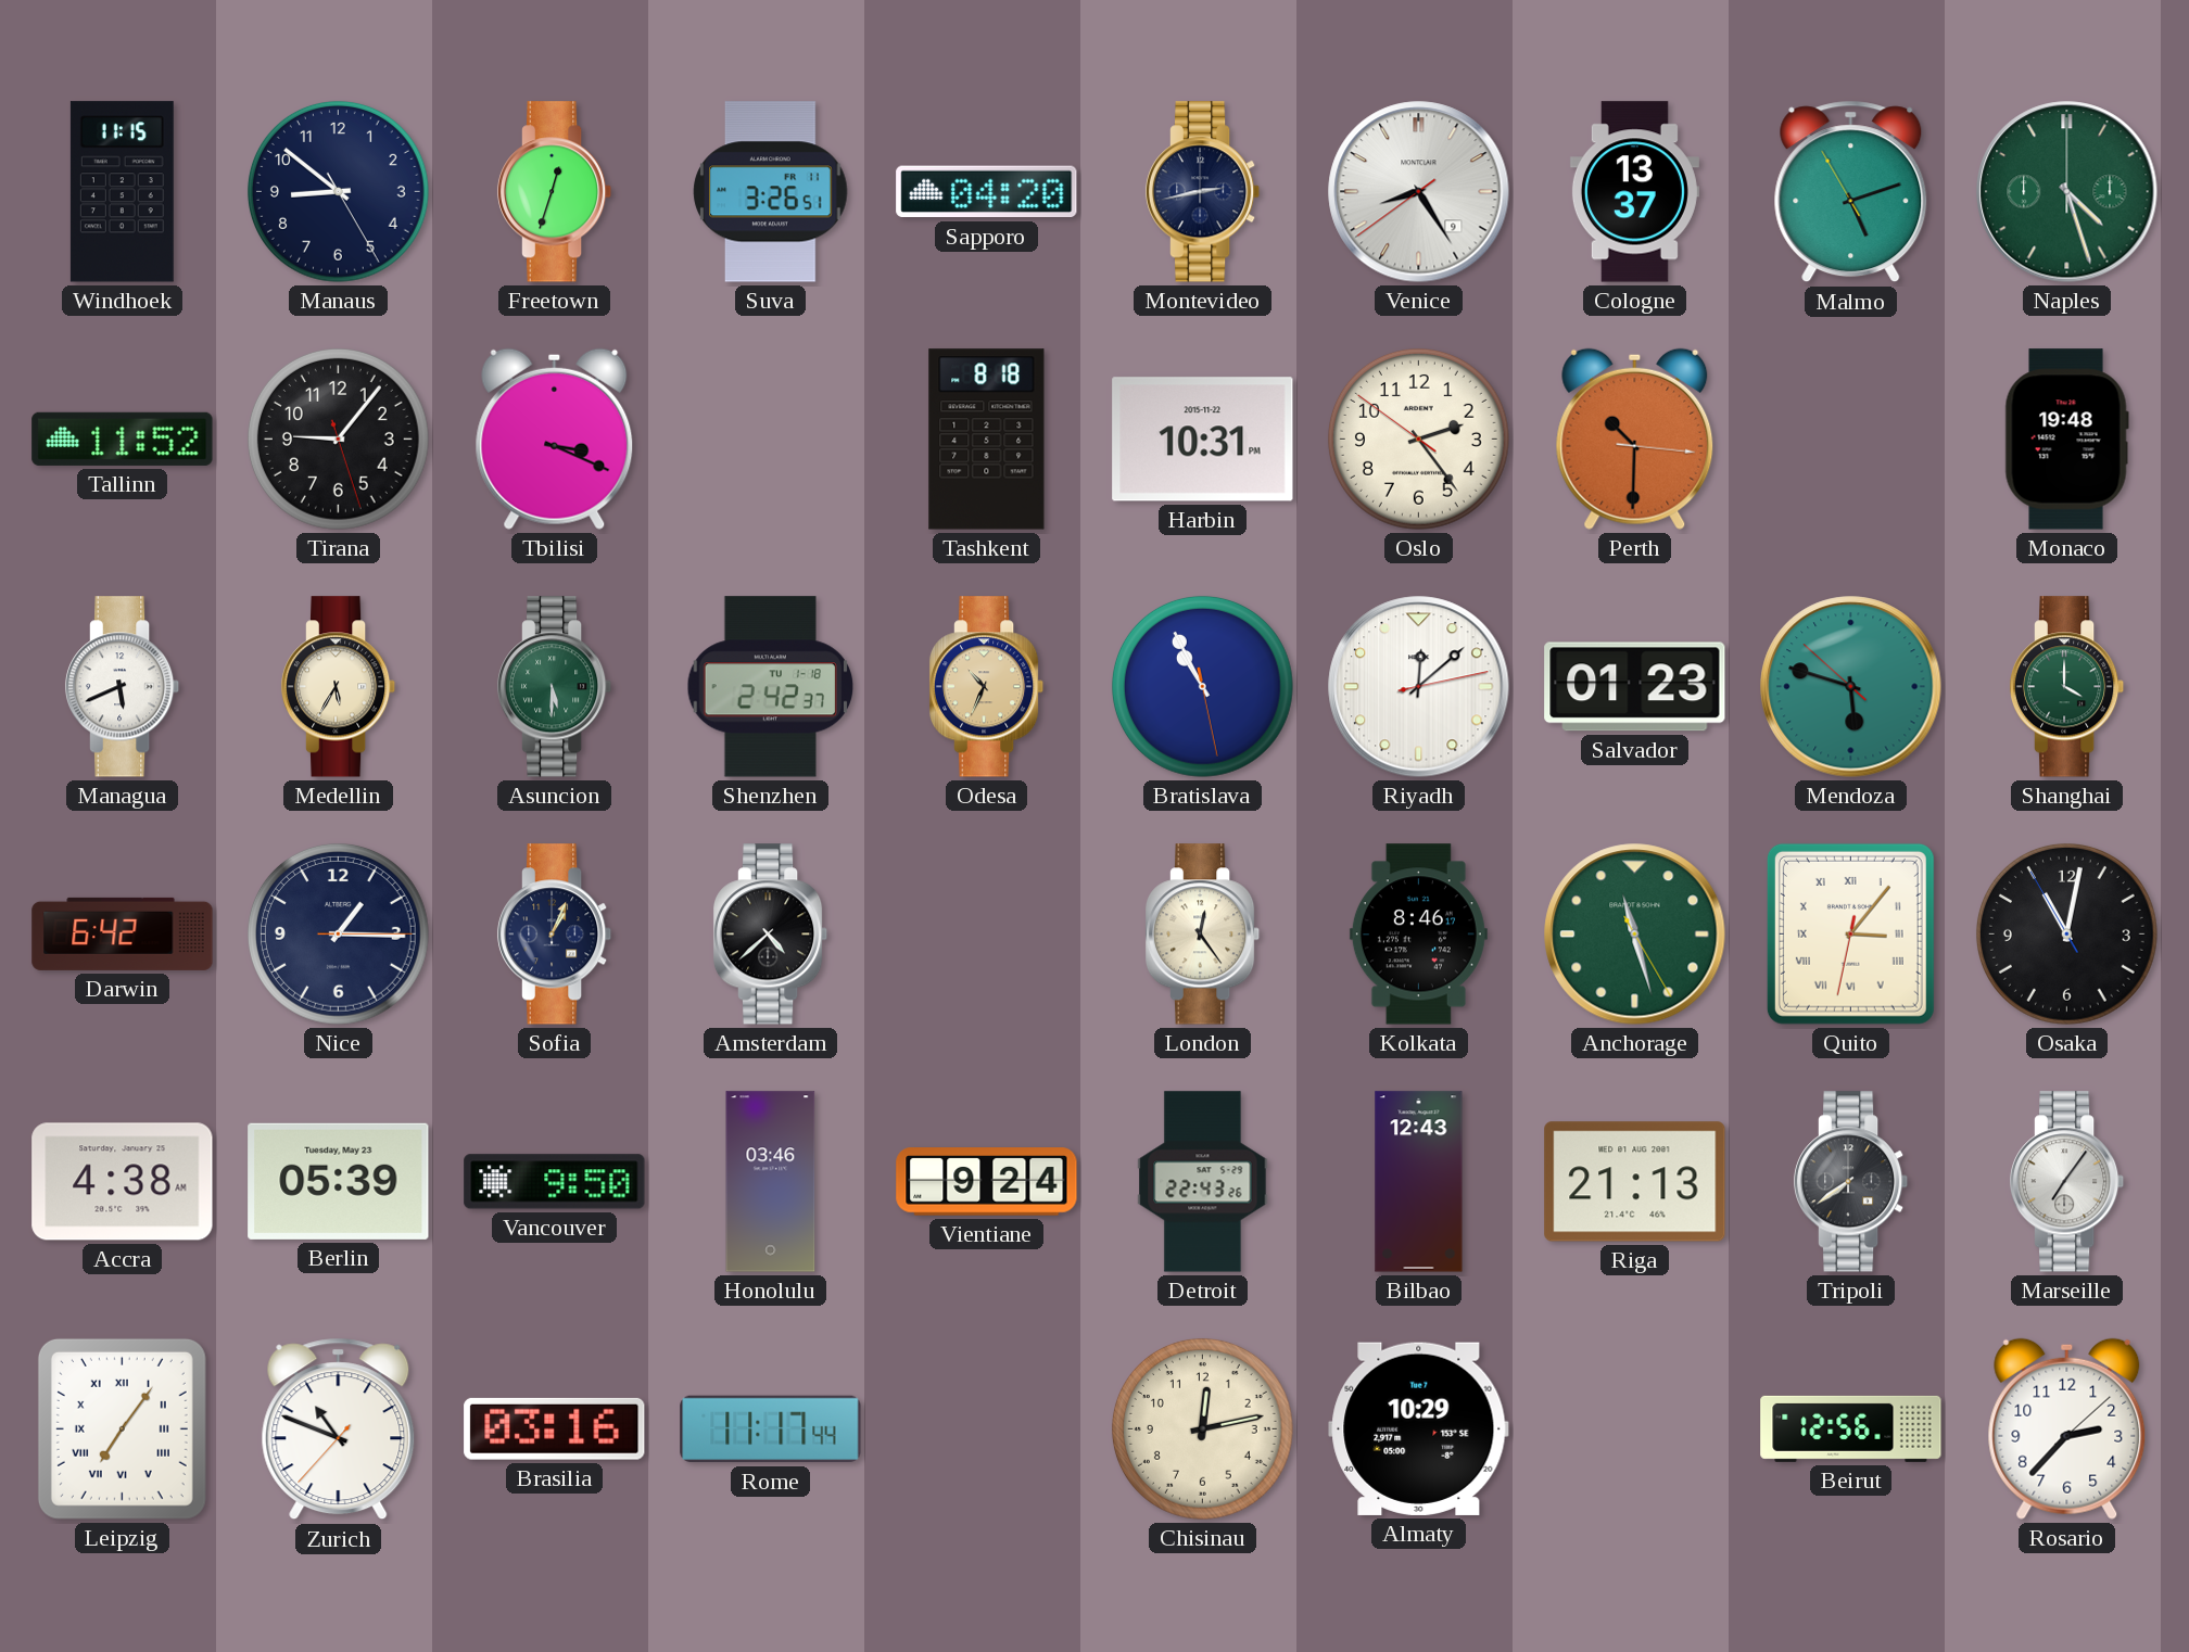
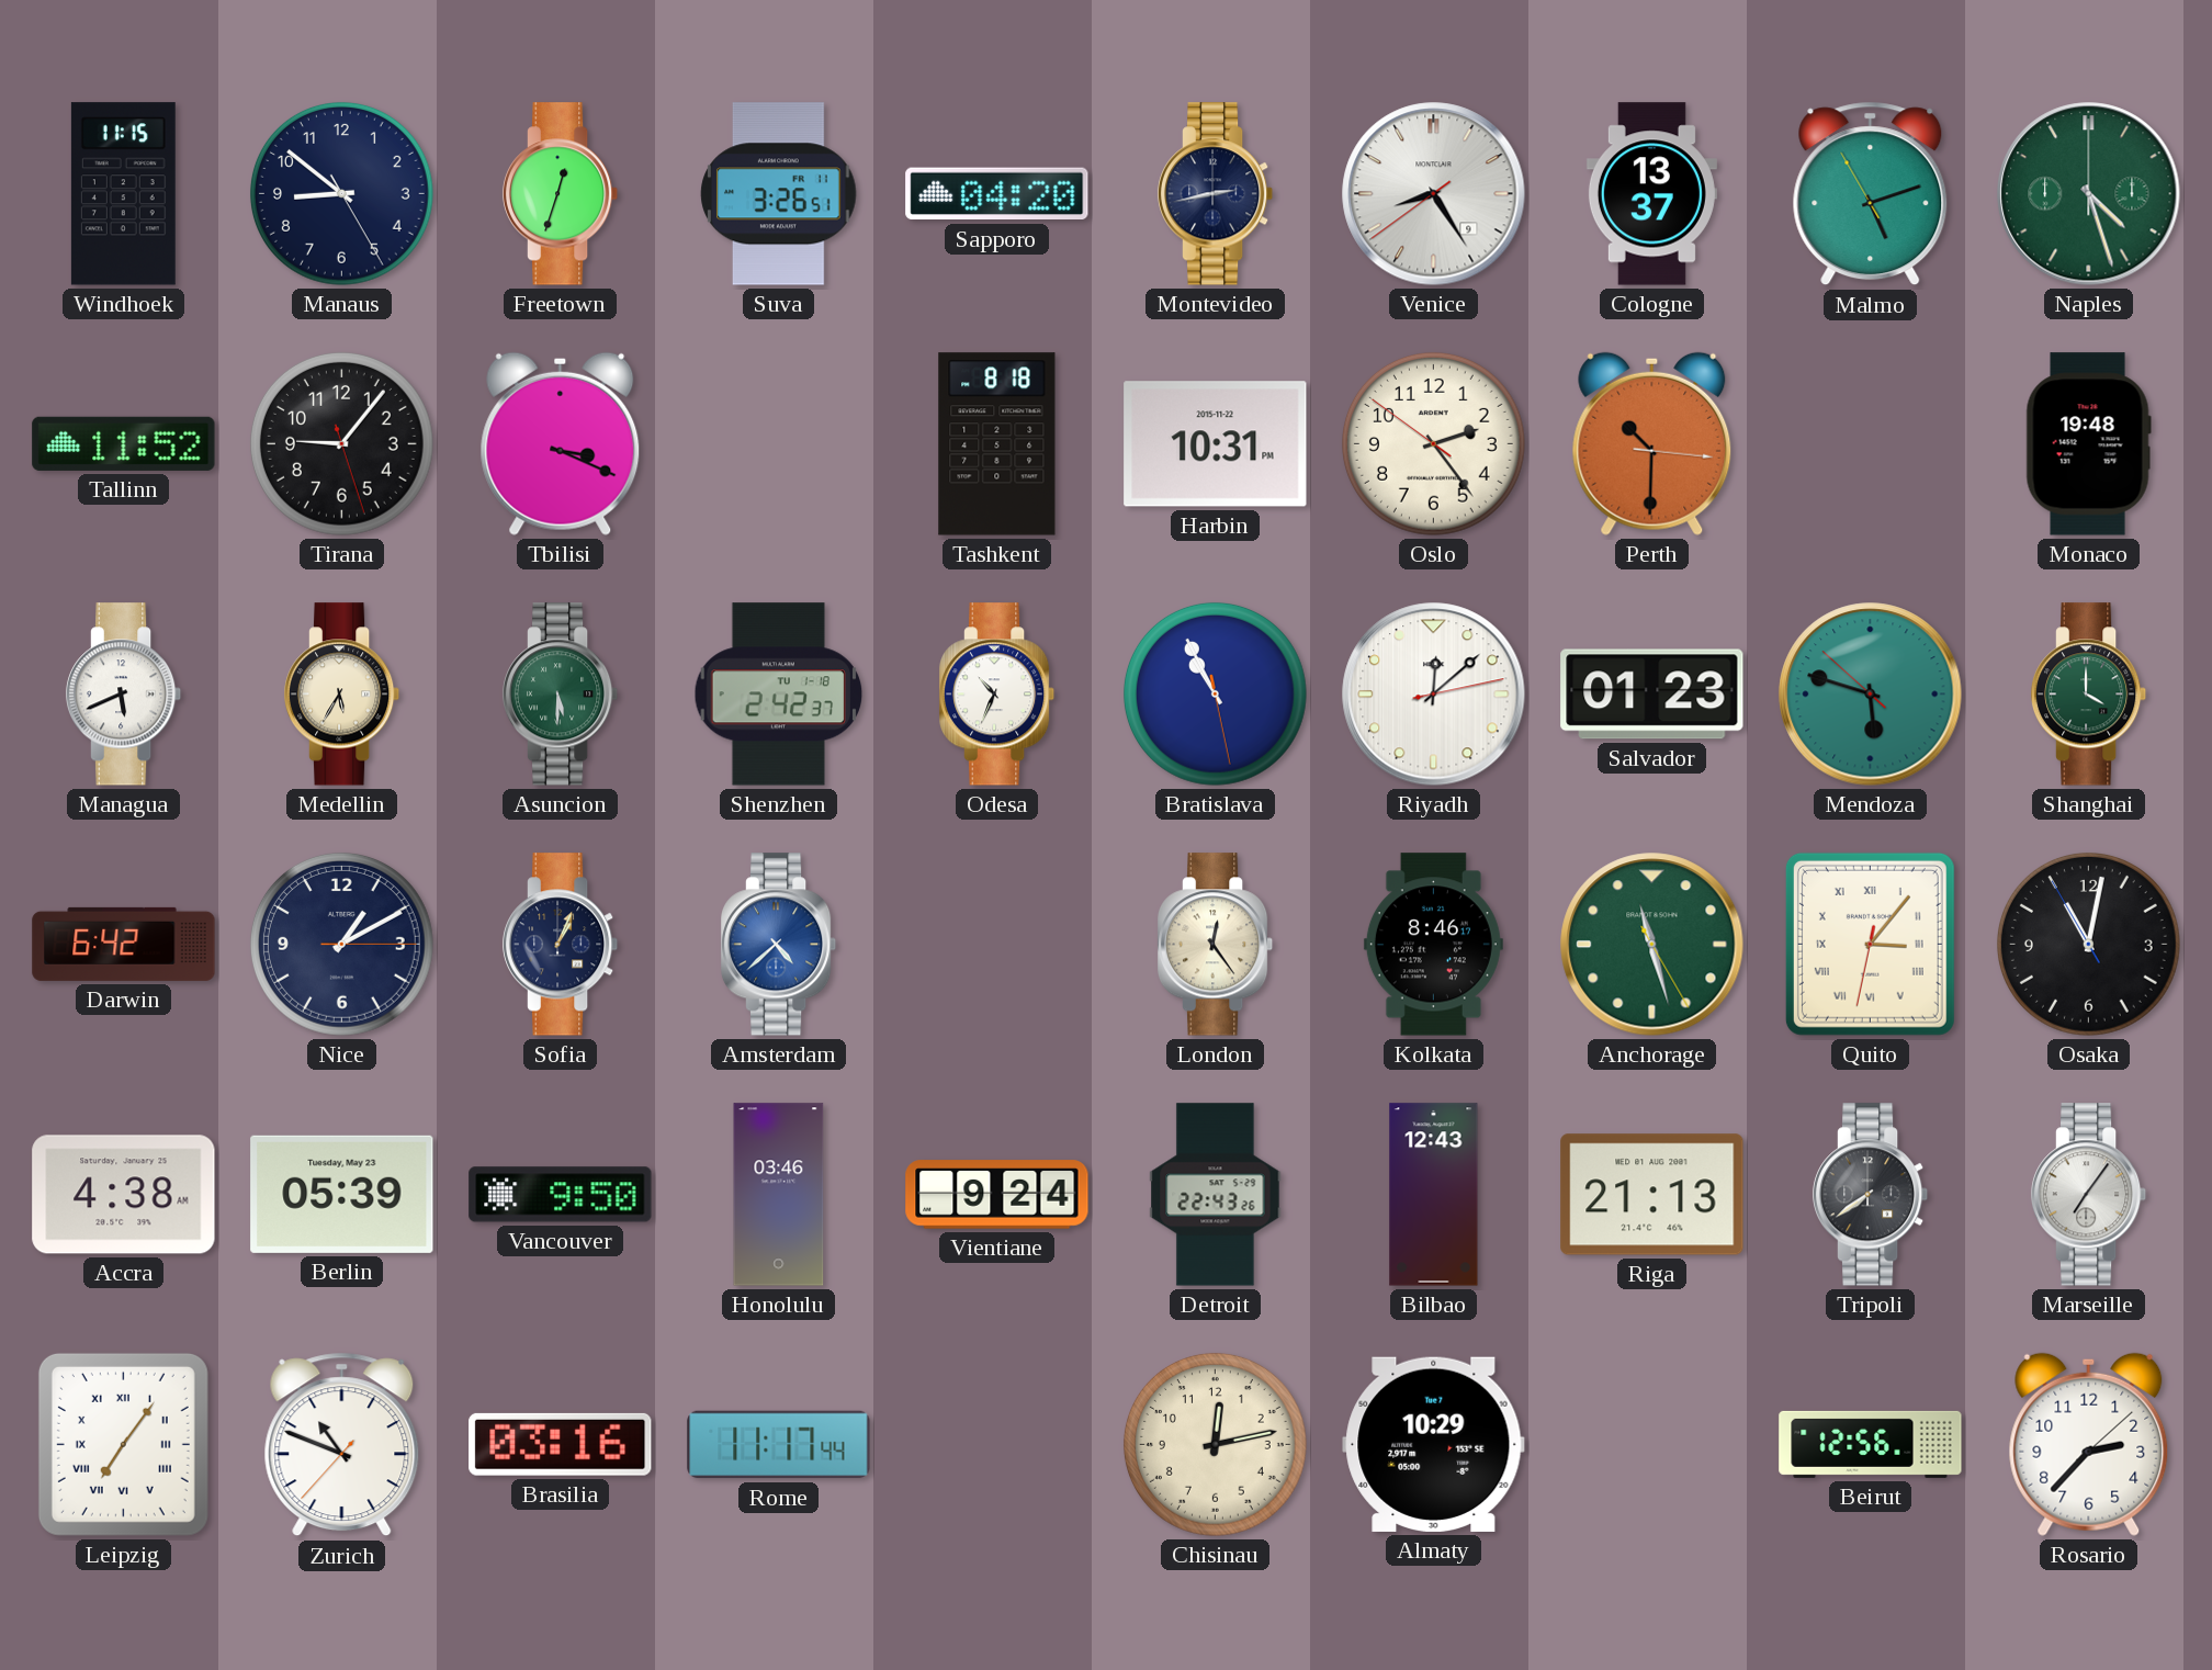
Odesa dial: champagne -> white (997, 695)
Nice: 1:15 -> 1:10 (341, 944)
Amsterdam dial: black -> blue (779, 945)
